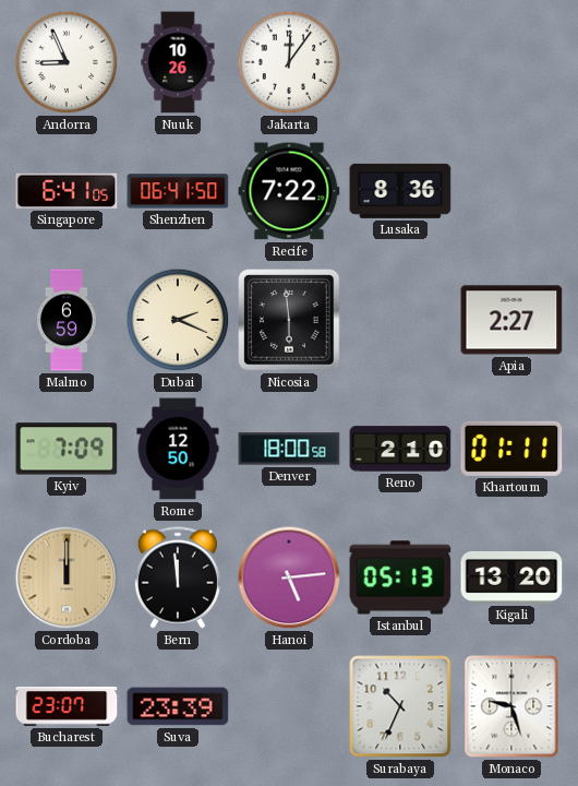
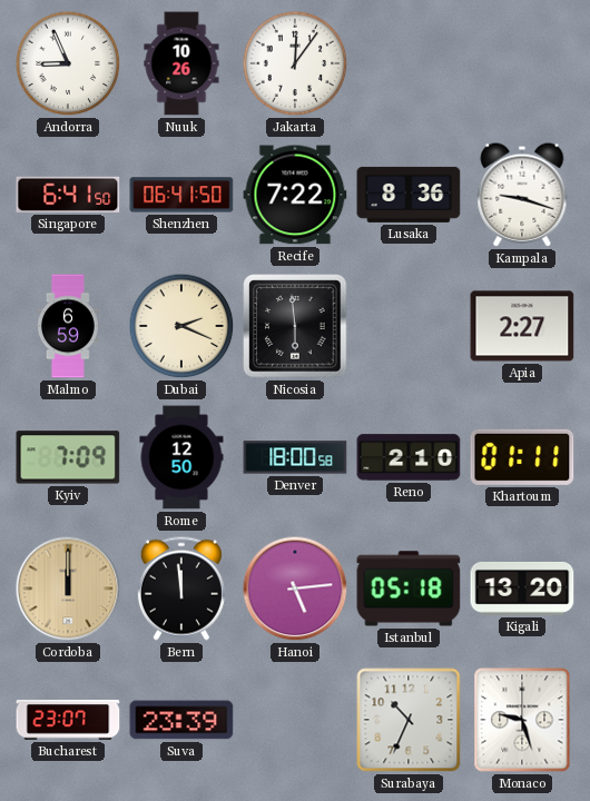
Singapore: 6:41:05 -> 6:41:50 (68, 195)
Kampala: none -> 9:18 (522, 195)
Istanbul: 05:13 -> 05:18 (409, 589)
